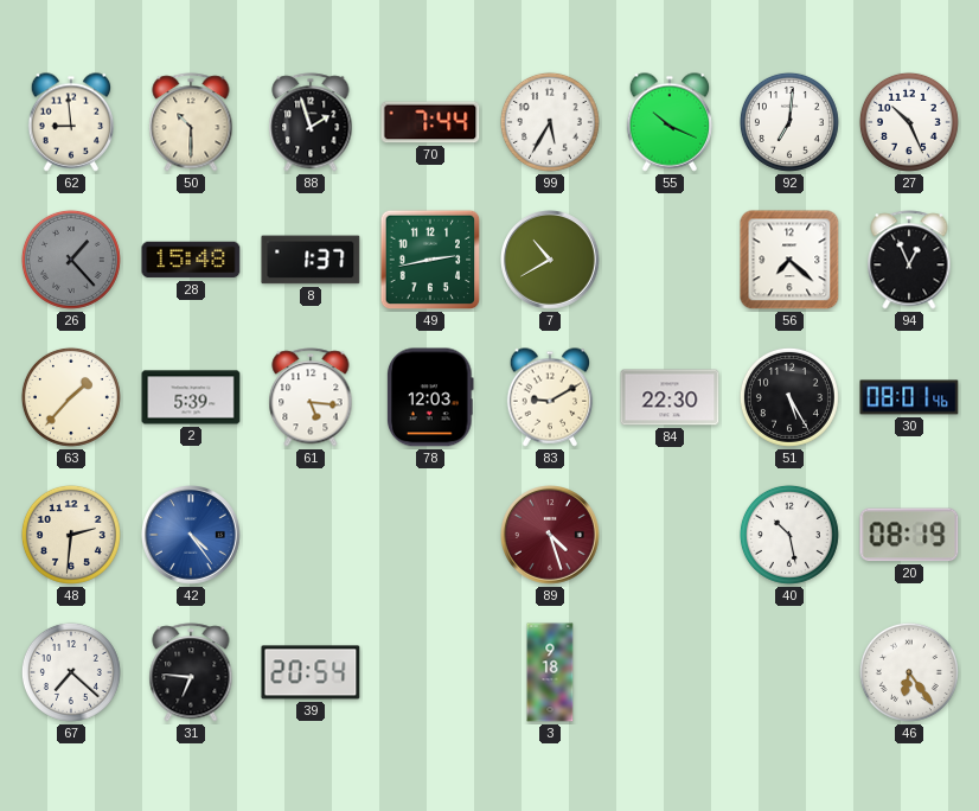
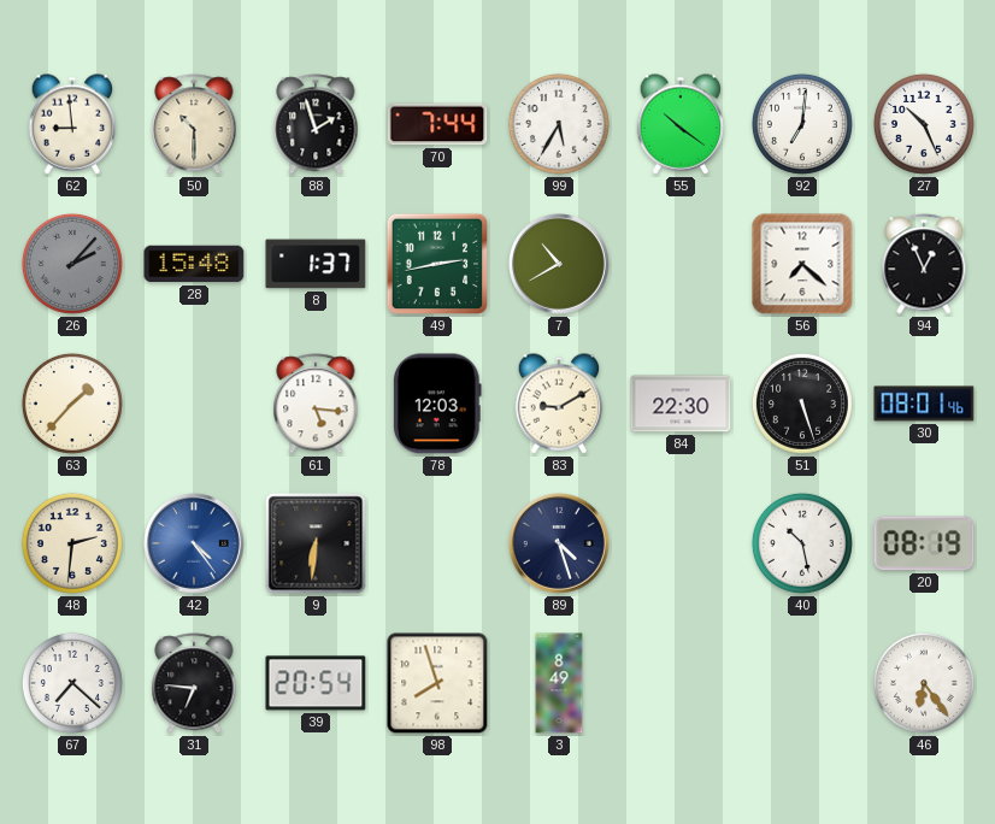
55: 10:19 -> 10:21 (681, 124)
26: 1:23 -> 2:07 (72, 264)
2: 5:39 -> none (191, 397)
51: 5:25 -> 5:27 (802, 404)
9: none -> 6:31 (316, 543)
89 dial: burgundy -> navy (560, 545)
98: none -> 7:57 (437, 683)
3: 9:18 -> 8:49 (559, 683)
